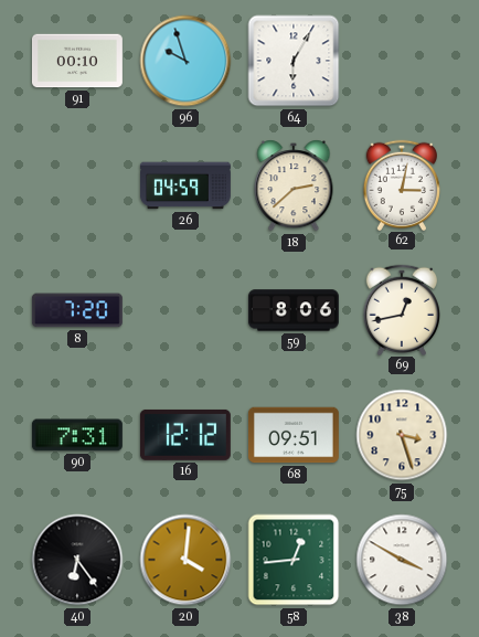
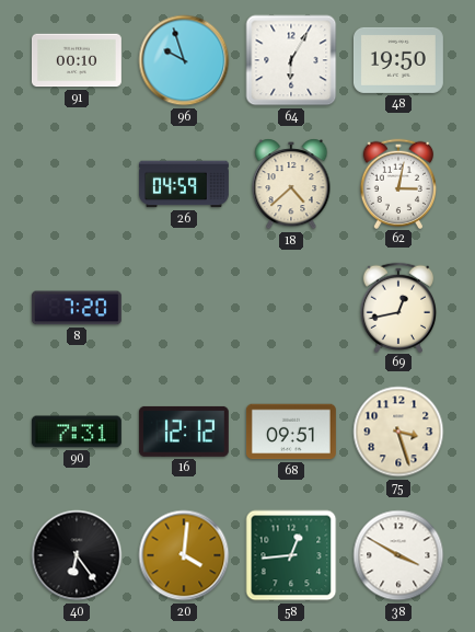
48: none -> 19:50 (398, 60)
18: 2:38 -> 4:38 (291, 184)
59: 8:06 -> none (294, 310)
